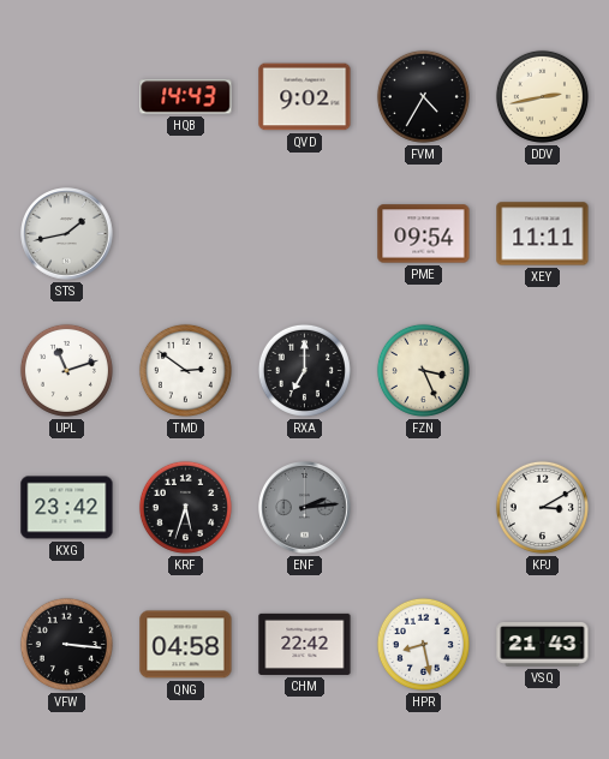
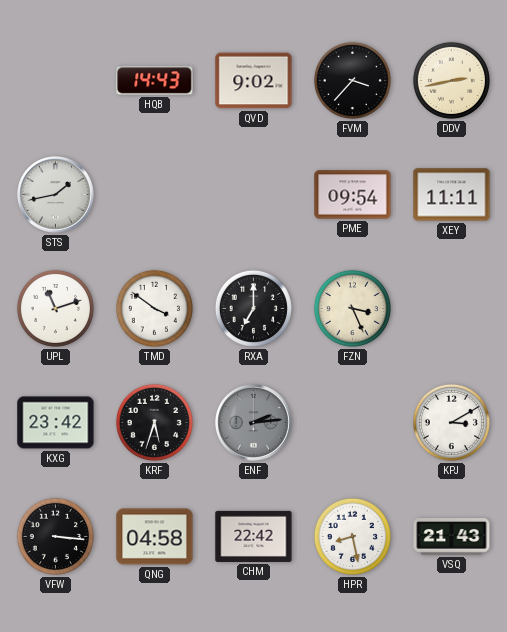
FVM: 4:35 -> 3:37 (352, 80)
TMD: 2:51 -> 3:51 (154, 308)
